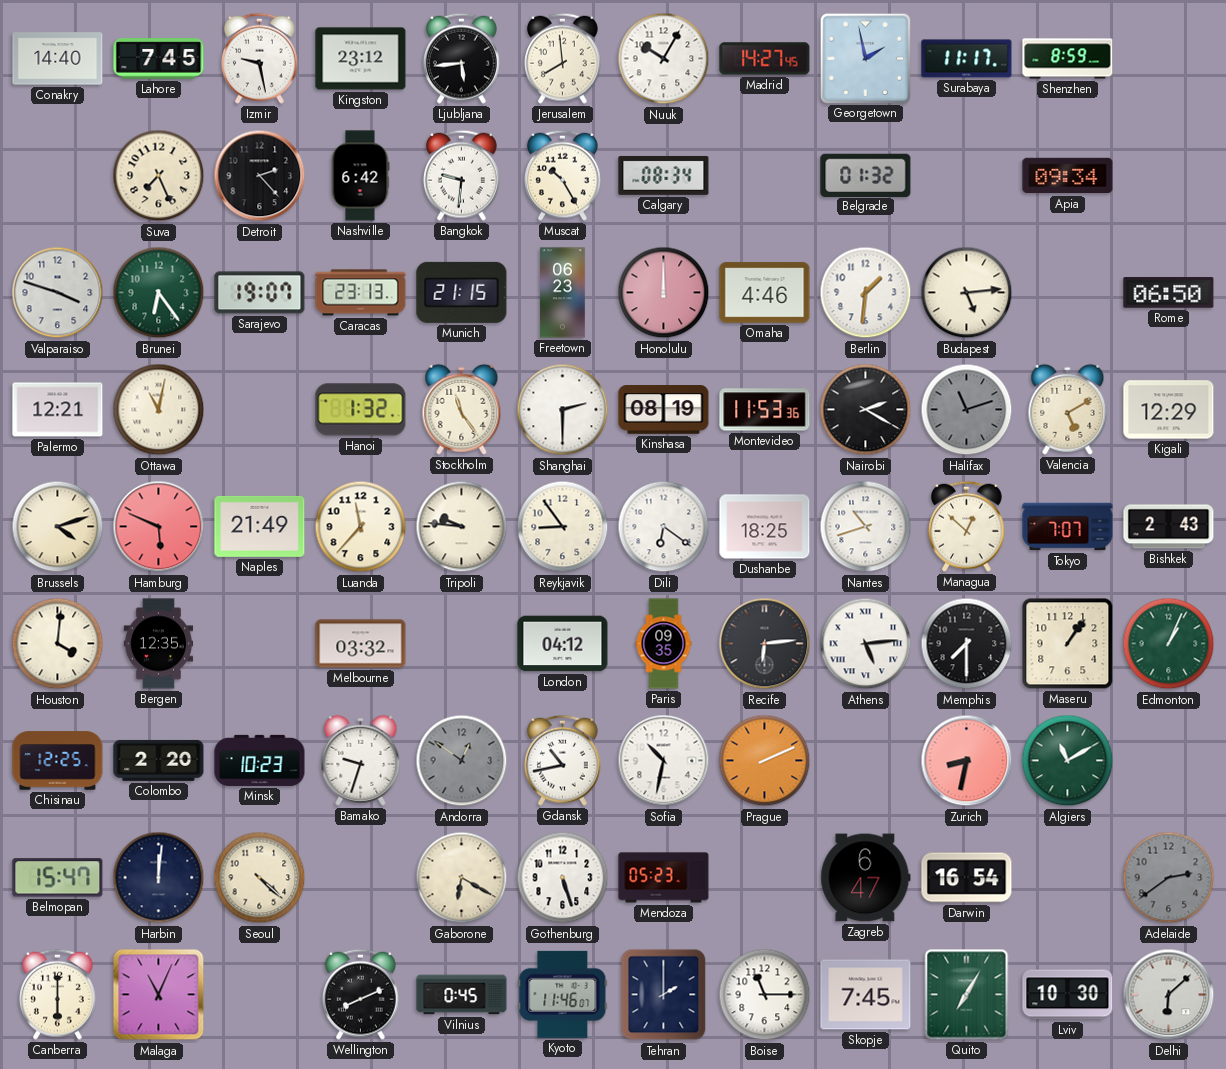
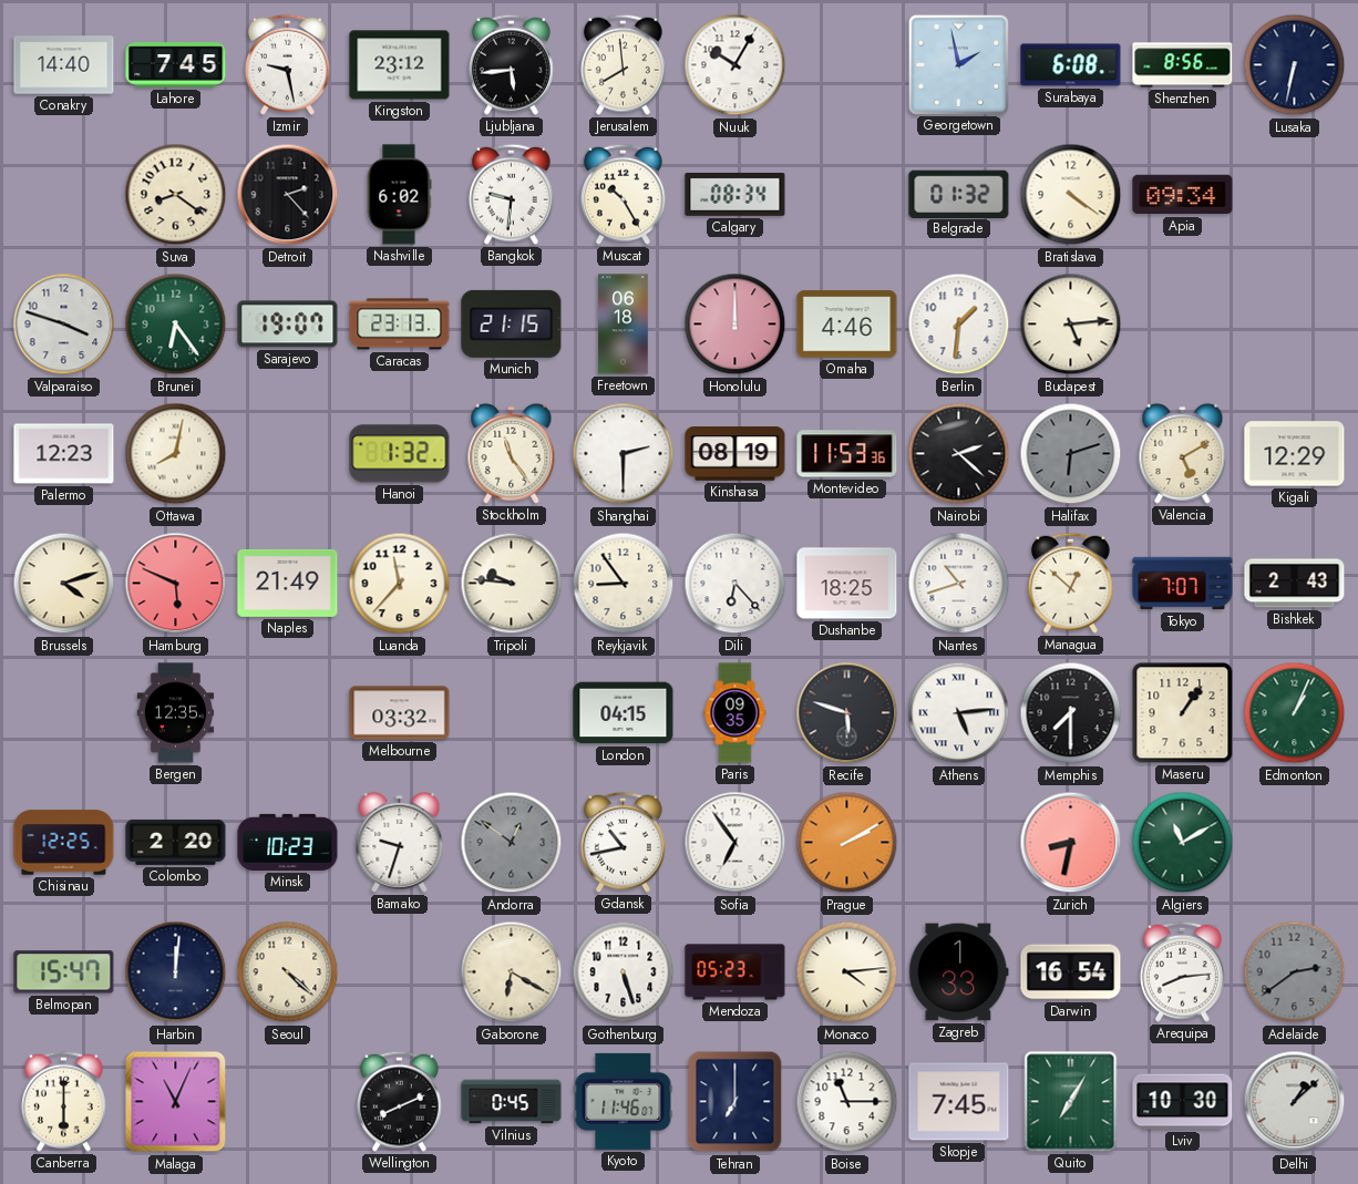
Madrid: 14:27 -> none (765, 59)
Surabaya: 11:17 -> 6:08 (1071, 65)
Shenzhen: 8:59 -> 8:56 (1183, 65)
Lusaka: none -> 6:32 (1295, 65)
Suva: 7:26 -> 8:21 (176, 195)
Nashville: 6:42 -> 6:02 (399, 195)
Bratislava: none -> 4:21 (1071, 195)
Freetown: 06:23 -> 06:18 (624, 325)
Rome: 06:50 -> none (1169, 293)
Palermo: 12:21 -> 12:23 (64, 454)
Ottawa: 11:02 -> 8:02 (176, 454)
Nairobi: 2:20 -> 2:22 (959, 454)
Halifax: 11:12 -> 6:12 (1071, 454)
Dili: 6:21 -> 6:23 (735, 584)
Houston: 4:01 -> none (58, 644)
London: 04:12 -> 04:15 (624, 713)
Recife: 6:14 -> 5:48 (847, 713)
Sofia: 10:32 -> 6:54 (735, 843)
Prague: 2:11 -> 2:10 (847, 843)
Monaco: none -> 4:14 (847, 972)
Zagreb: 6:47 -> 1:33 (959, 972)
Arequipa: none -> 8:14 (1183, 971)
Tehran: 2:00 -> 7:00 (735, 1102)
Delhi: 6:08 -> 1:08 (1295, 1102)
